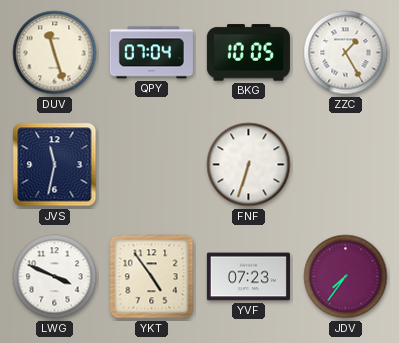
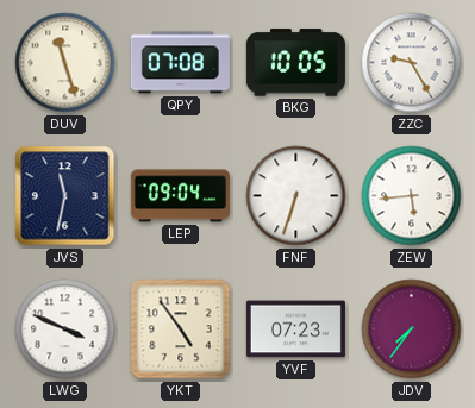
QPY: 07:04 -> 07:08 (180, 63)
ZZC: 1:25 -> 9:25 (412, 63)
LEP: none -> 09:04 (180, 196)
ZEW: none -> 5:44 (412, 196)
